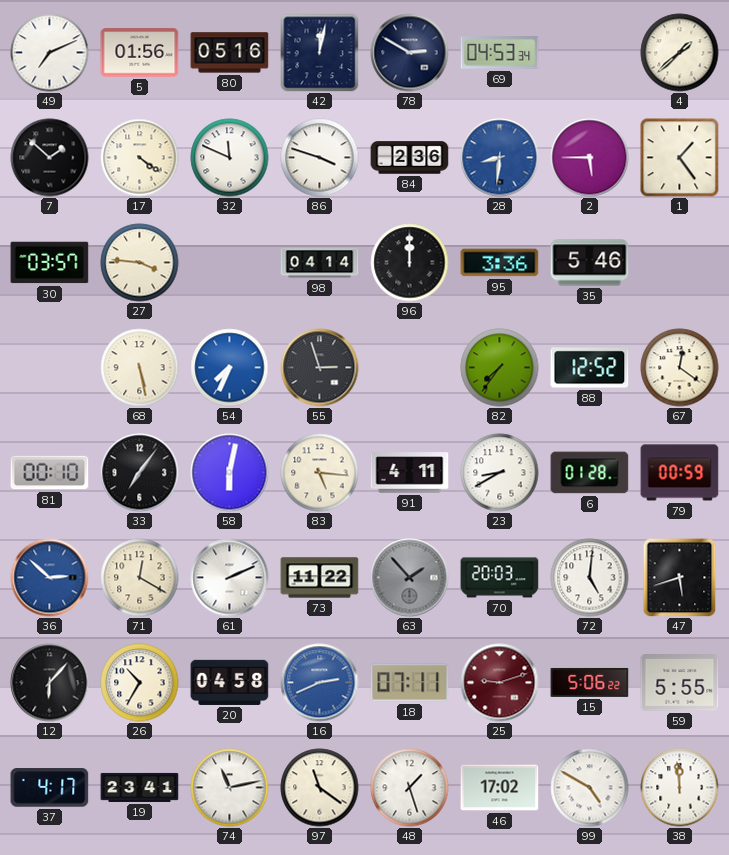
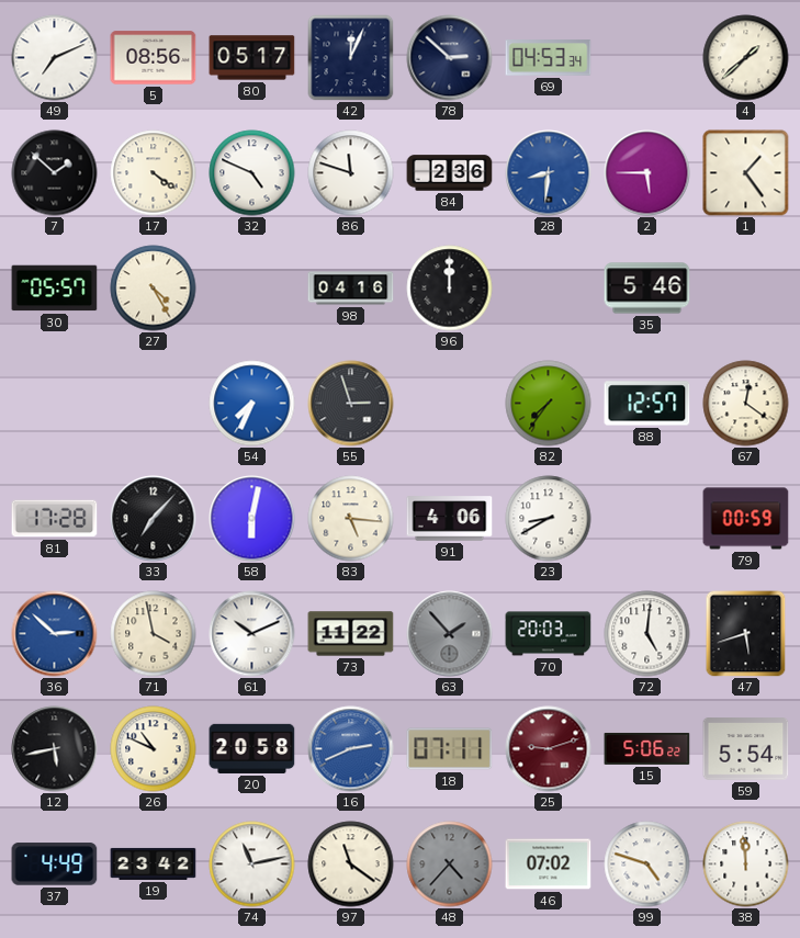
5: 01:56 -> 08:56 (154, 58)
80: 05:16 -> 05:17 (252, 58)
42: 12:02 -> 12:04 (351, 58)
78: 2:50 -> 2:52 (450, 58)
32: 11:49 -> 4:49 (252, 173)
86: 3:48 -> 11:48 (351, 173)
30: 03:57 -> 05:57 (55, 289)
27: 3:46 -> 4:25 (154, 289)
98: 04:14 -> 04:16 (351, 289)
95: 3:36 -> none (500, 263)
68: 5:28 -> none (140, 368)
88: 12:52 -> 12:57 (647, 404)
81: 00:10 -> 17:28 (55, 519)
33: 7:06 -> 7:07 (154, 519)
91: 4:11 -> 4:06 (450, 519)
6: 01:28 -> none (590, 473)
71: 12:20 -> 3:58 (154, 634)
61: 2:11 -> 10:11 (252, 634)
12: 6:07 -> 5:43 (55, 749)
26: 10:35 -> 10:49 (154, 749)
20: 04:58 -> 20:58 (252, 748)
59: 5:55 -> 5:54 (746, 749)
37: 4:17 -> 4:49 (55, 864)
19: 23:41 -> 23:42 (154, 863)
48: 1:27 -> 4:37 (450, 864)
48 dial: white -> grey (450, 864)
46: 17:02 -> 07:02 (549, 864)
99: 4:50 -> 4:48 (647, 864)
